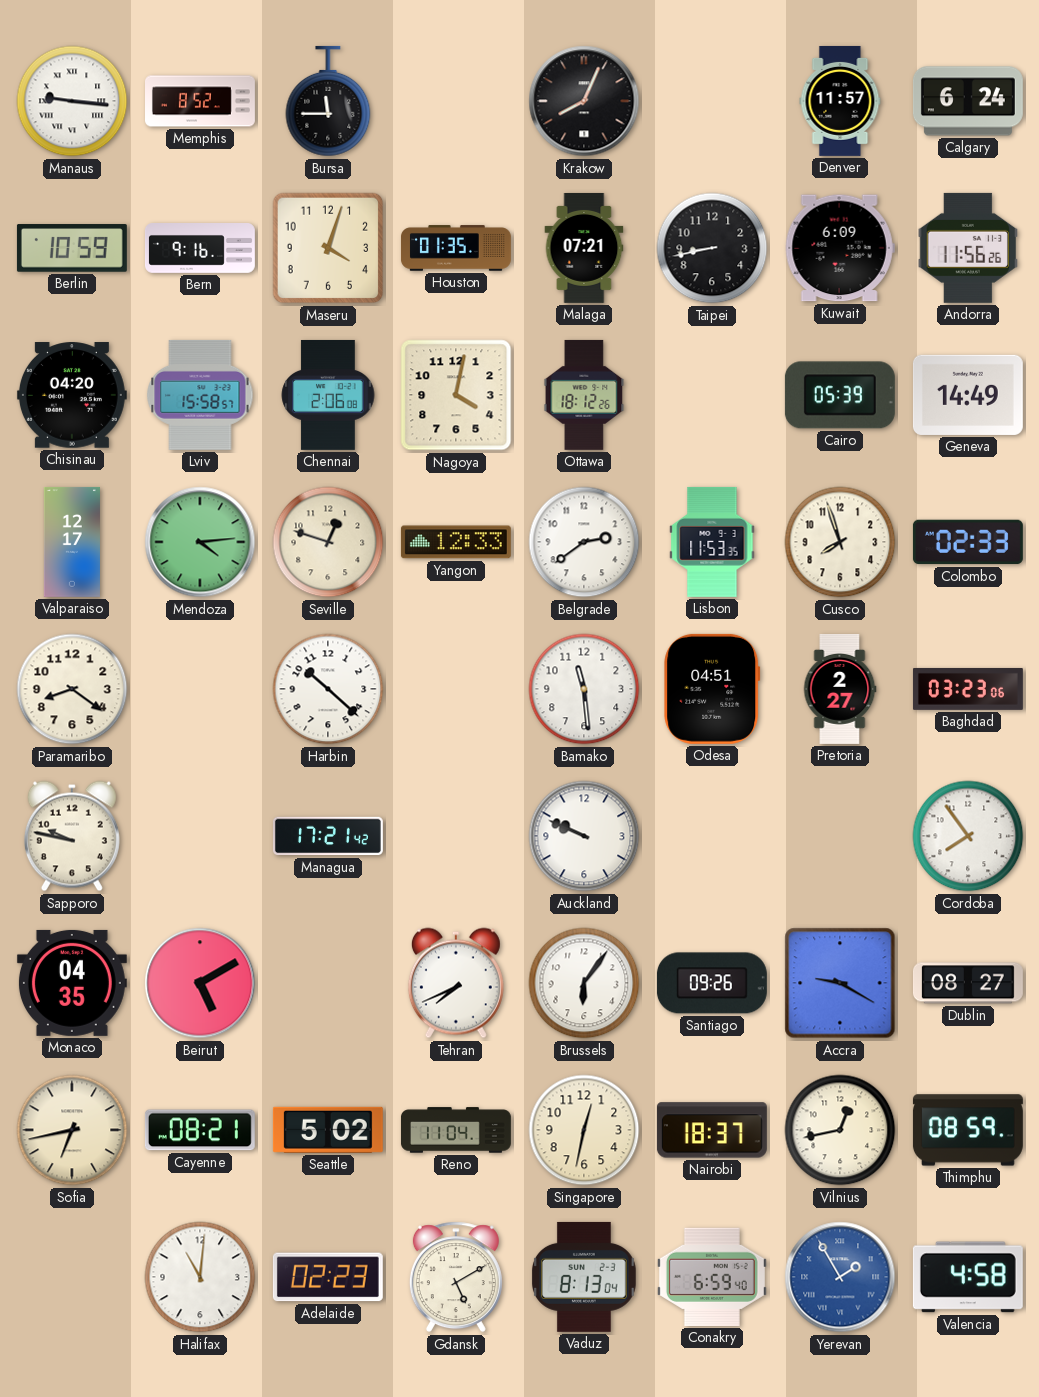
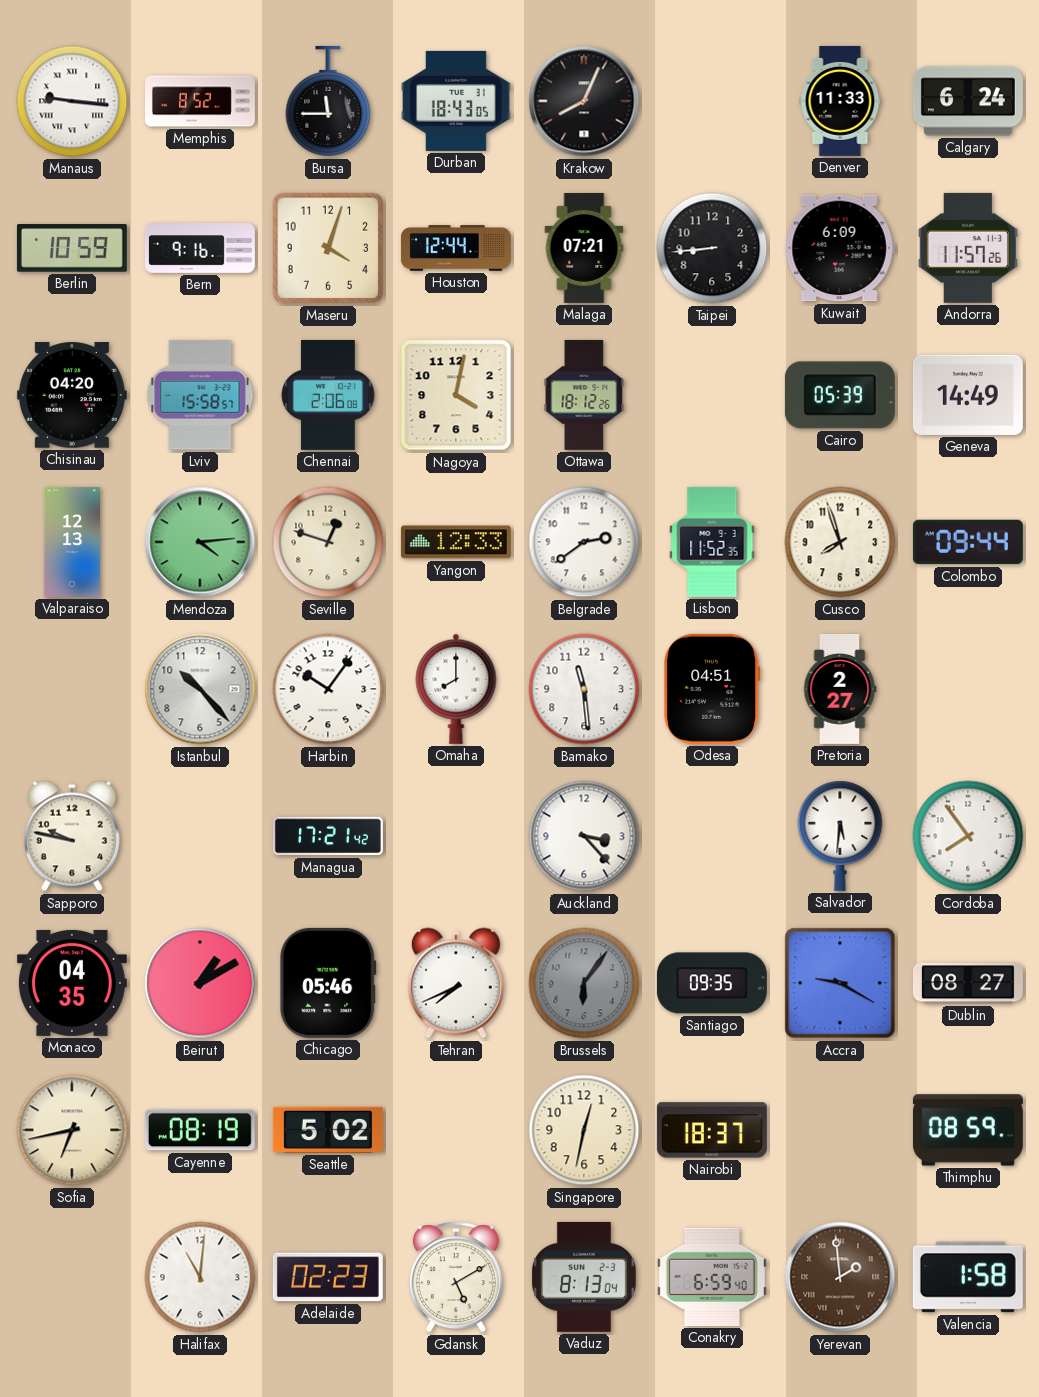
Durban: none -> 18:43 (456, 101)
Denver: 11:57 -> 11:33 (840, 101)
Houston: 01:35 -> 12:44 (456, 248)
Taipei: 8:43 -> 8:44 (712, 248)
Andorra: 11:56 -> 11:57 (967, 248)
Valparaiso: 12:17 -> 12:13 (72, 542)
Lisbon: 11:53 -> 11:52 (712, 542)
Colombo: 02:33 -> 09:44 (968, 542)
Paramaribo: 8:21 -> none (72, 689)
Istanbul: none -> 10:23 (200, 689)
Harbin: 10:22 -> 10:06 (328, 689)
Omaha: none -> 8:00 (456, 689)
Baghdad: 03:23 -> none (968, 689)
Auckland: 9:49 -> 3:23 (584, 836)
Salvador: none -> 5:31 (840, 836)
Beirut: 5:10 -> 1:10 (200, 983)
Chicago: none -> 05:46 (328, 983)
Brussels dial: white -> grey (584, 983)
Santiago: 09:26 -> 09:35 (712, 983)
Cayenne: 08:21 -> 08:19 (200, 1130)
Reno: 11:04 -> none (456, 1130)
Vilnius: 12:43 -> none (840, 1130)
Yerevan: 1:55 -> 1:59 (840, 1277)
Yerevan dial: blue -> brown (840, 1277)
Valencia: 4:58 -> 1:58 (968, 1277)
